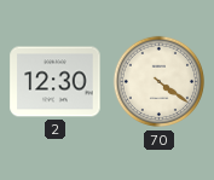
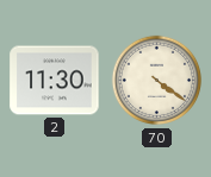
2: 12:30 -> 11:30 (55, 81)
